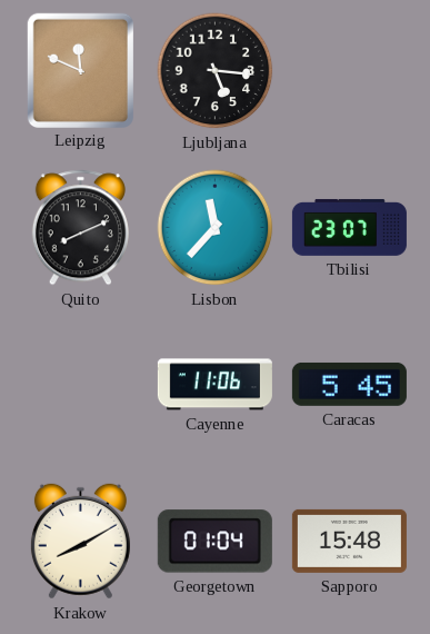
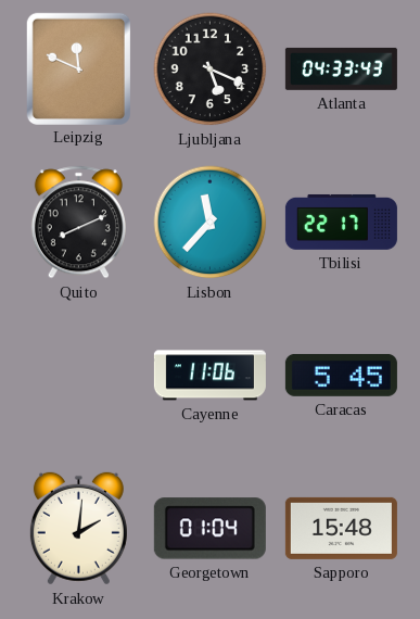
Ljubljana: 5:16 -> 5:19 (211, 70)
Atlanta: none -> 04:33 (341, 68)
Tbilisi: 23:07 -> 22:17 (341, 222)
Krakow: 8:10 -> 2:01 (78, 529)
